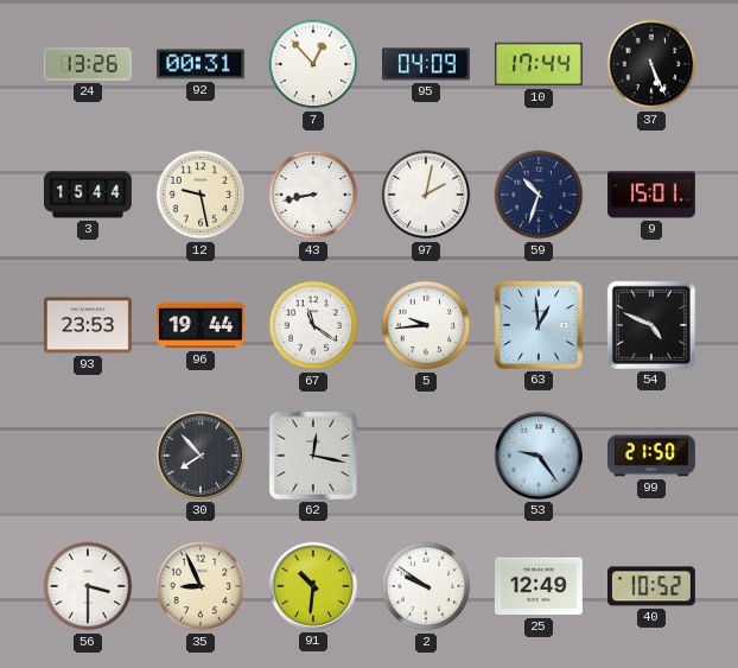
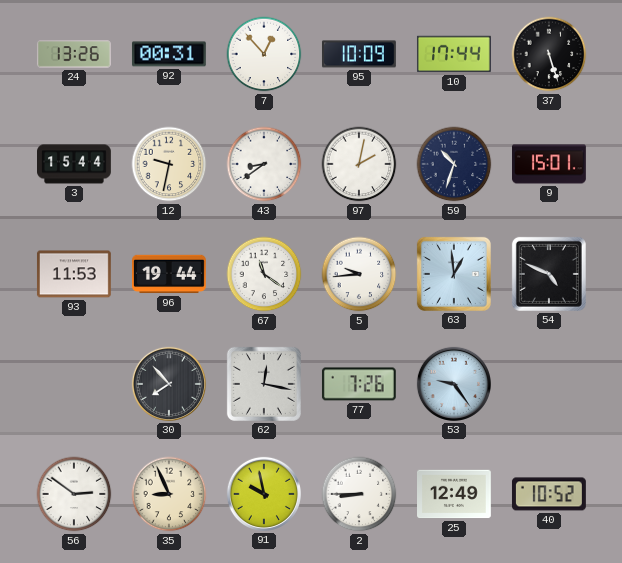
95: 04:09 -> 10:09 (359, 54)
37: 5:26 -> 5:27 (549, 54)
12: 9:28 -> 9:32 (169, 164)
43: 8:43 -> 8:39 (264, 164)
93: 23:53 -> 11:53 (74, 274)
77: none -> 7:26 (359, 384)
99: 21:50 -> none (653, 456)
56: 3:30 -> 2:51 (74, 494)
91: 10:31 -> 9:58 (264, 494)
2: 9:51 -> 8:45 (359, 494)
